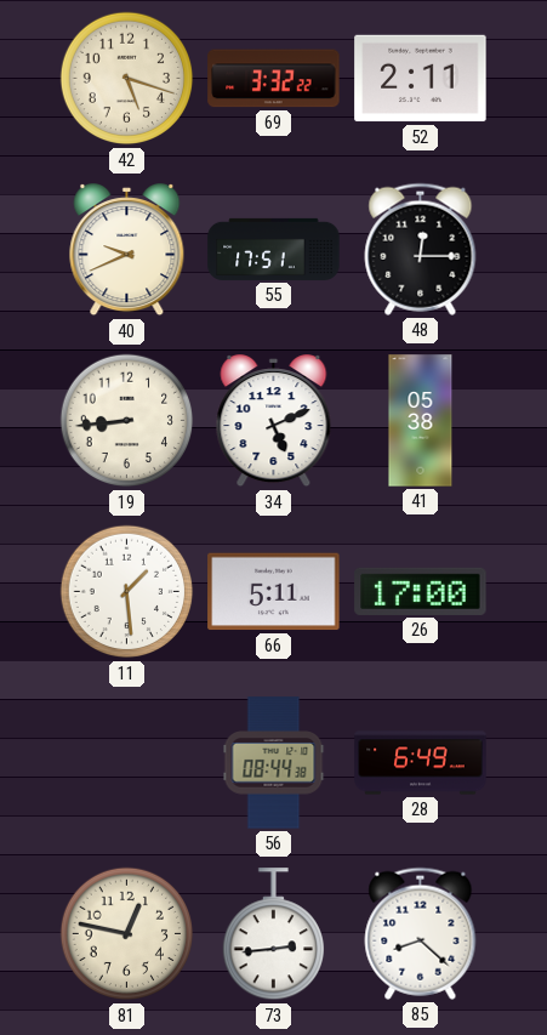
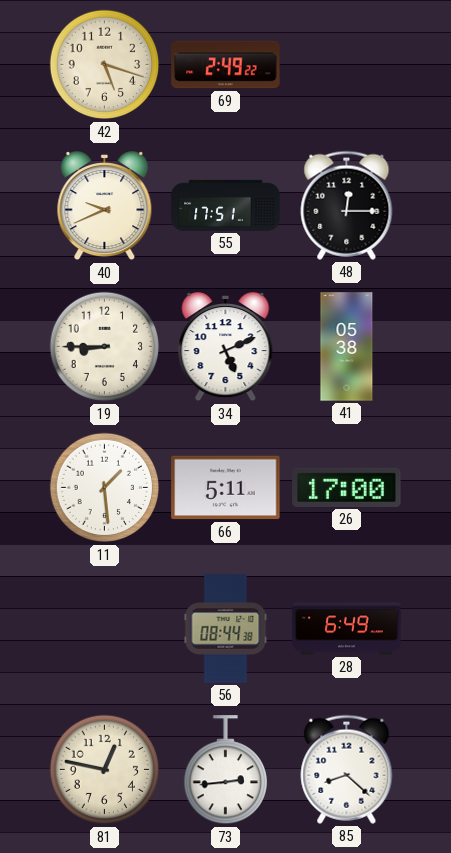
69: 3:32 -> 2:49 (226, 65)
52: 2:11 -> none (421, 79)
19: 8:44 -> 8:45 (105, 347)
